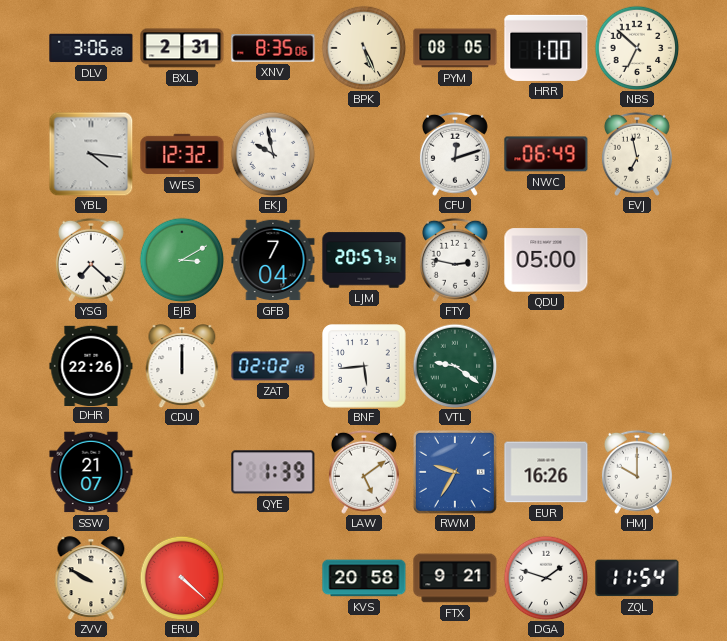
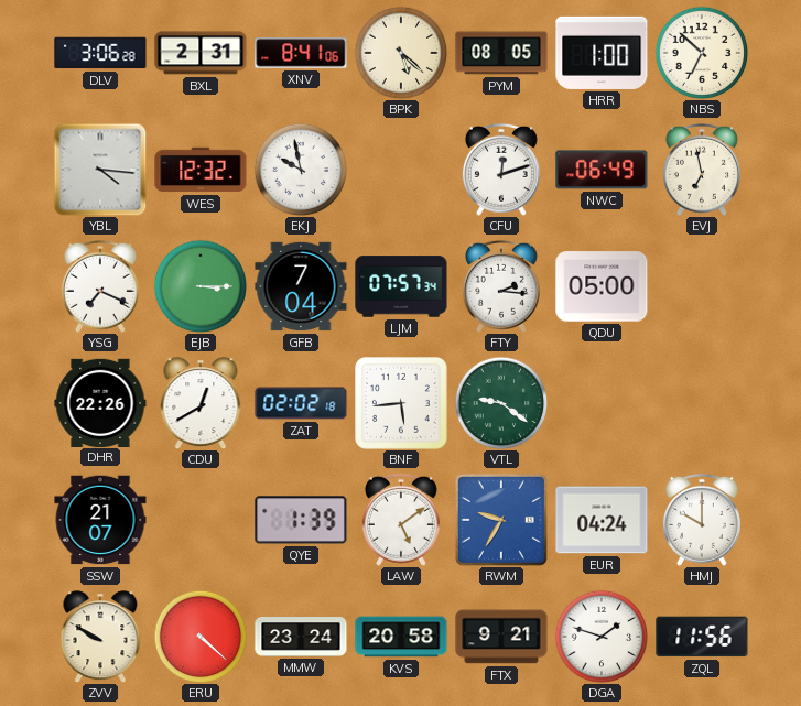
XNV: 8:35 -> 8:41 (301, 53)
BPK: 5:26 -> 5:22 (401, 53)
YSG: 7:22 -> 7:19 (100, 286)
EJB: 3:10 -> 3:15 (201, 286)
LJM: 20:57 -> 07:57 (401, 286)
FTY: 2:47 -> 2:16 (501, 286)
CDU: 12:00 -> 12:40 (201, 403)
EUR: 16:26 -> 04:24 (602, 520)
MMW: none -> 23:24 (301, 637)
ZQL: 11:54 -> 11:56 (702, 637)
